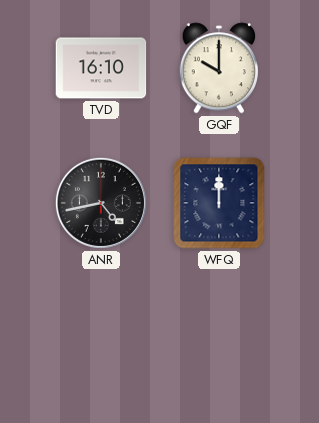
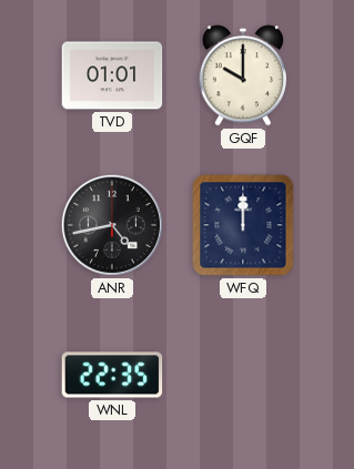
TVD: 16:10 -> 01:01 (112, 75)
WNL: none -> 22:35 (112, 375)
